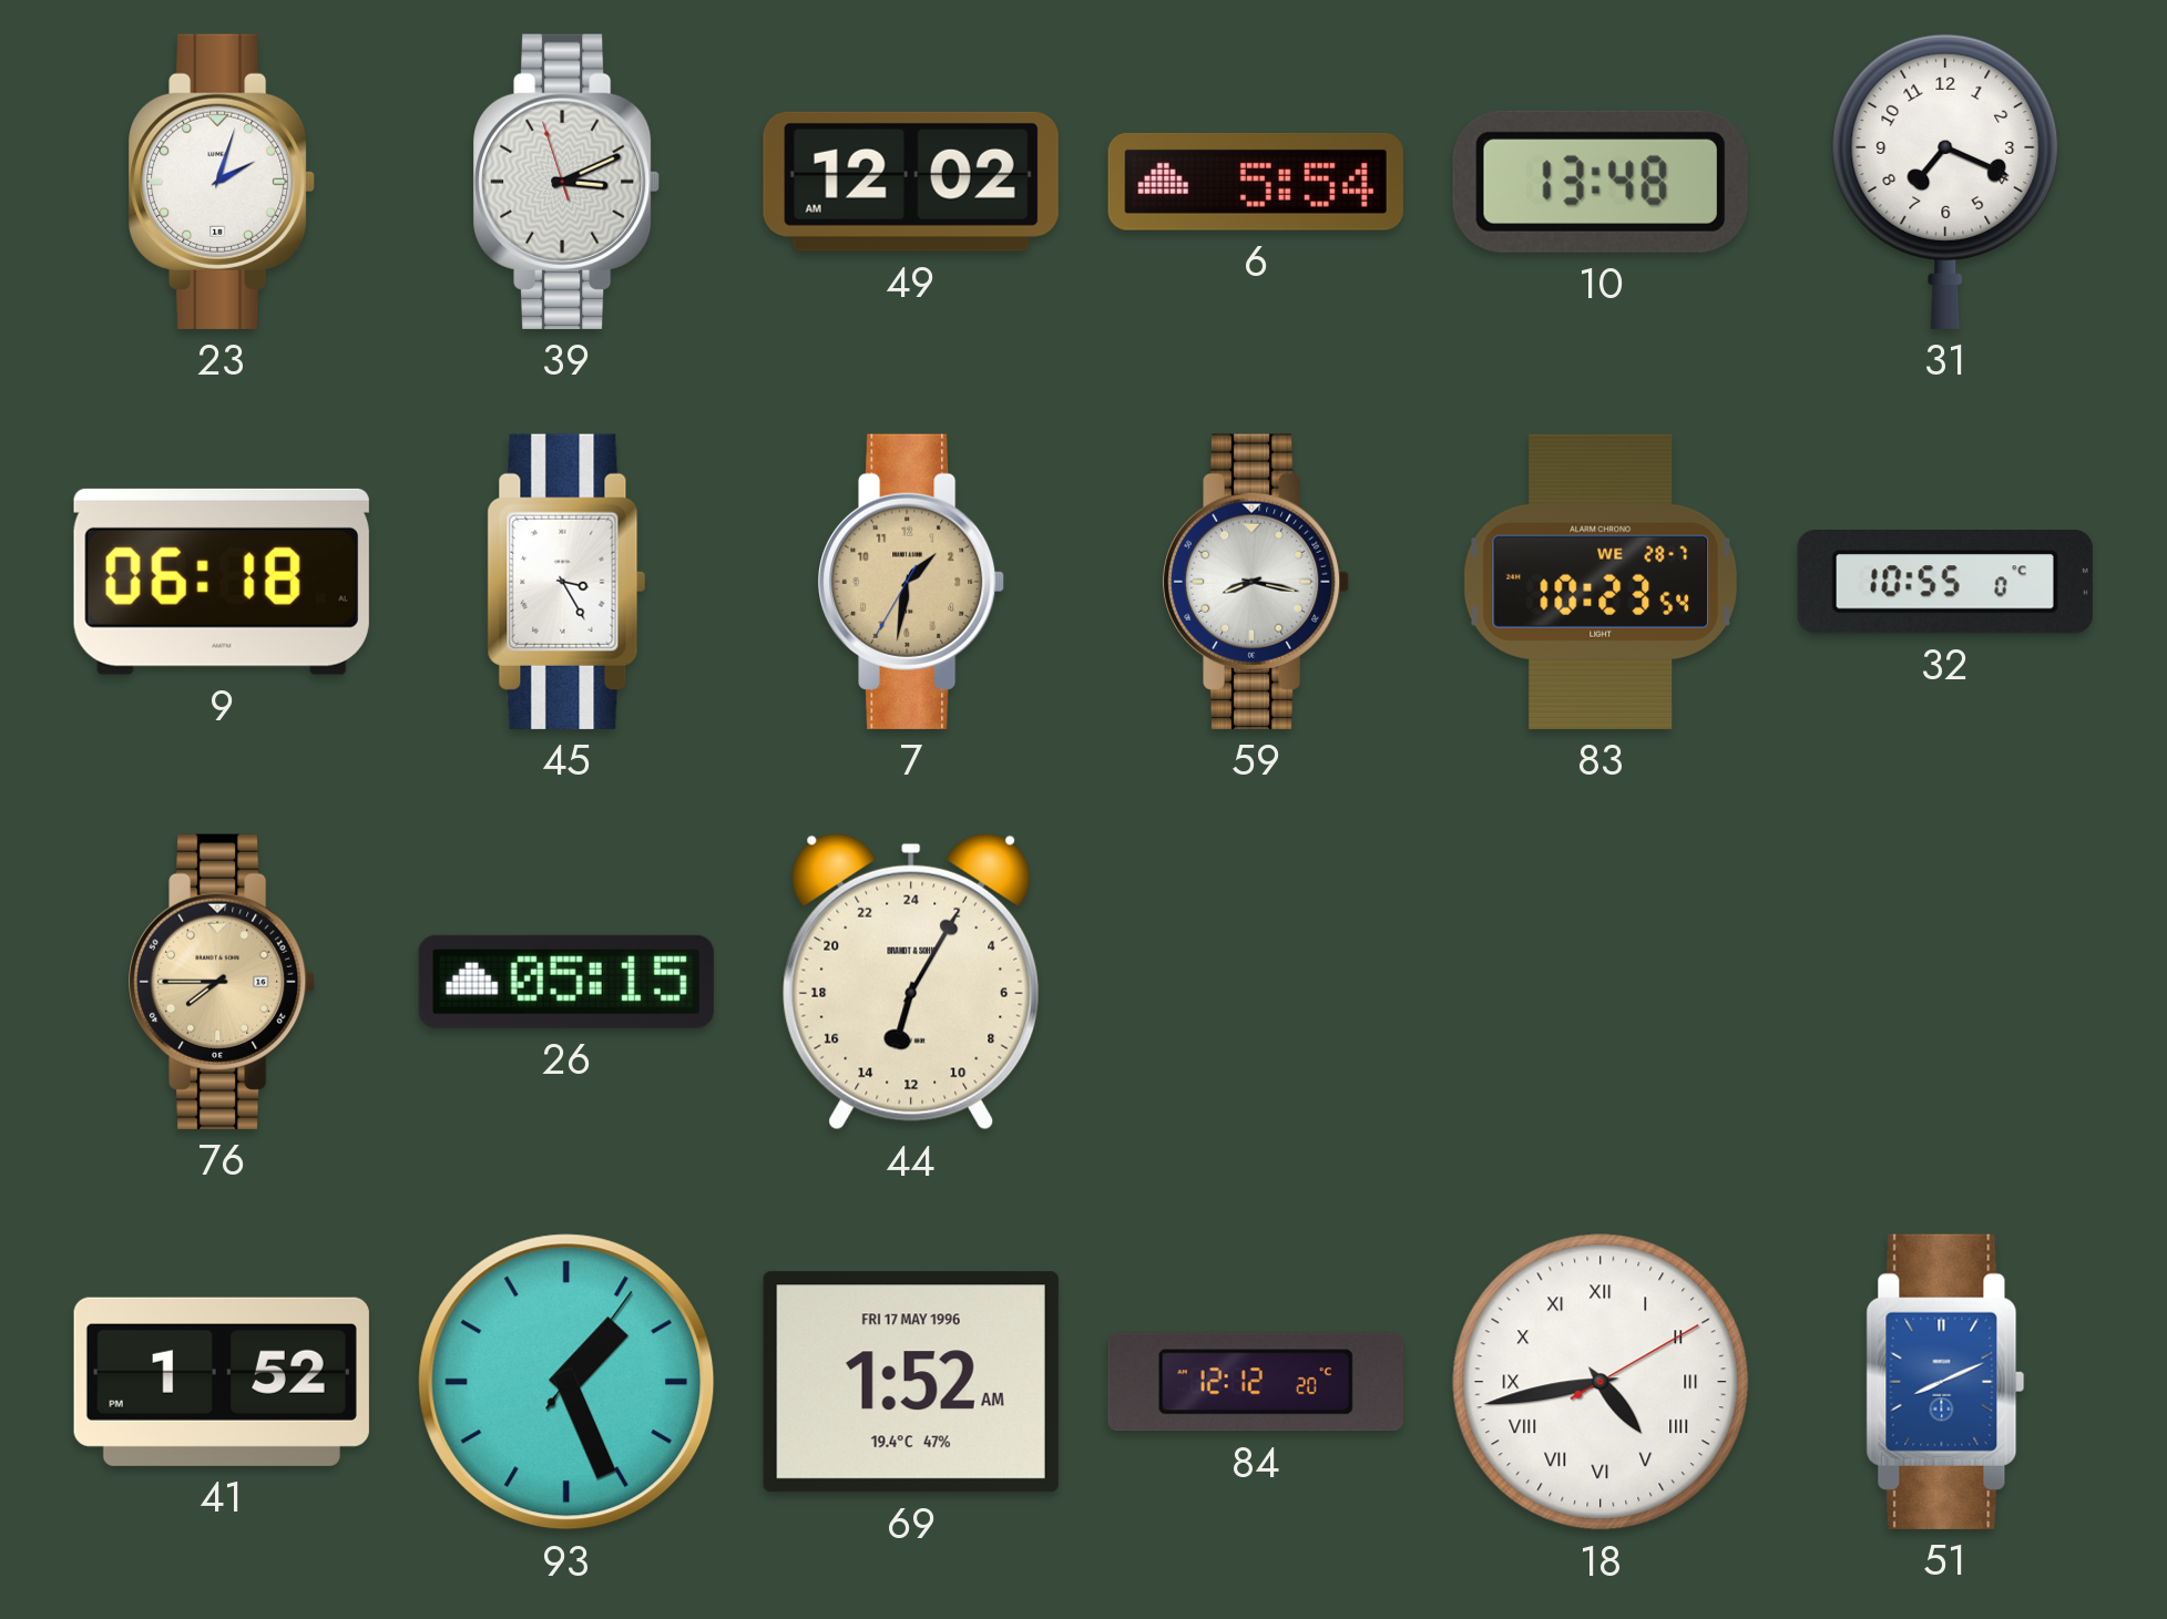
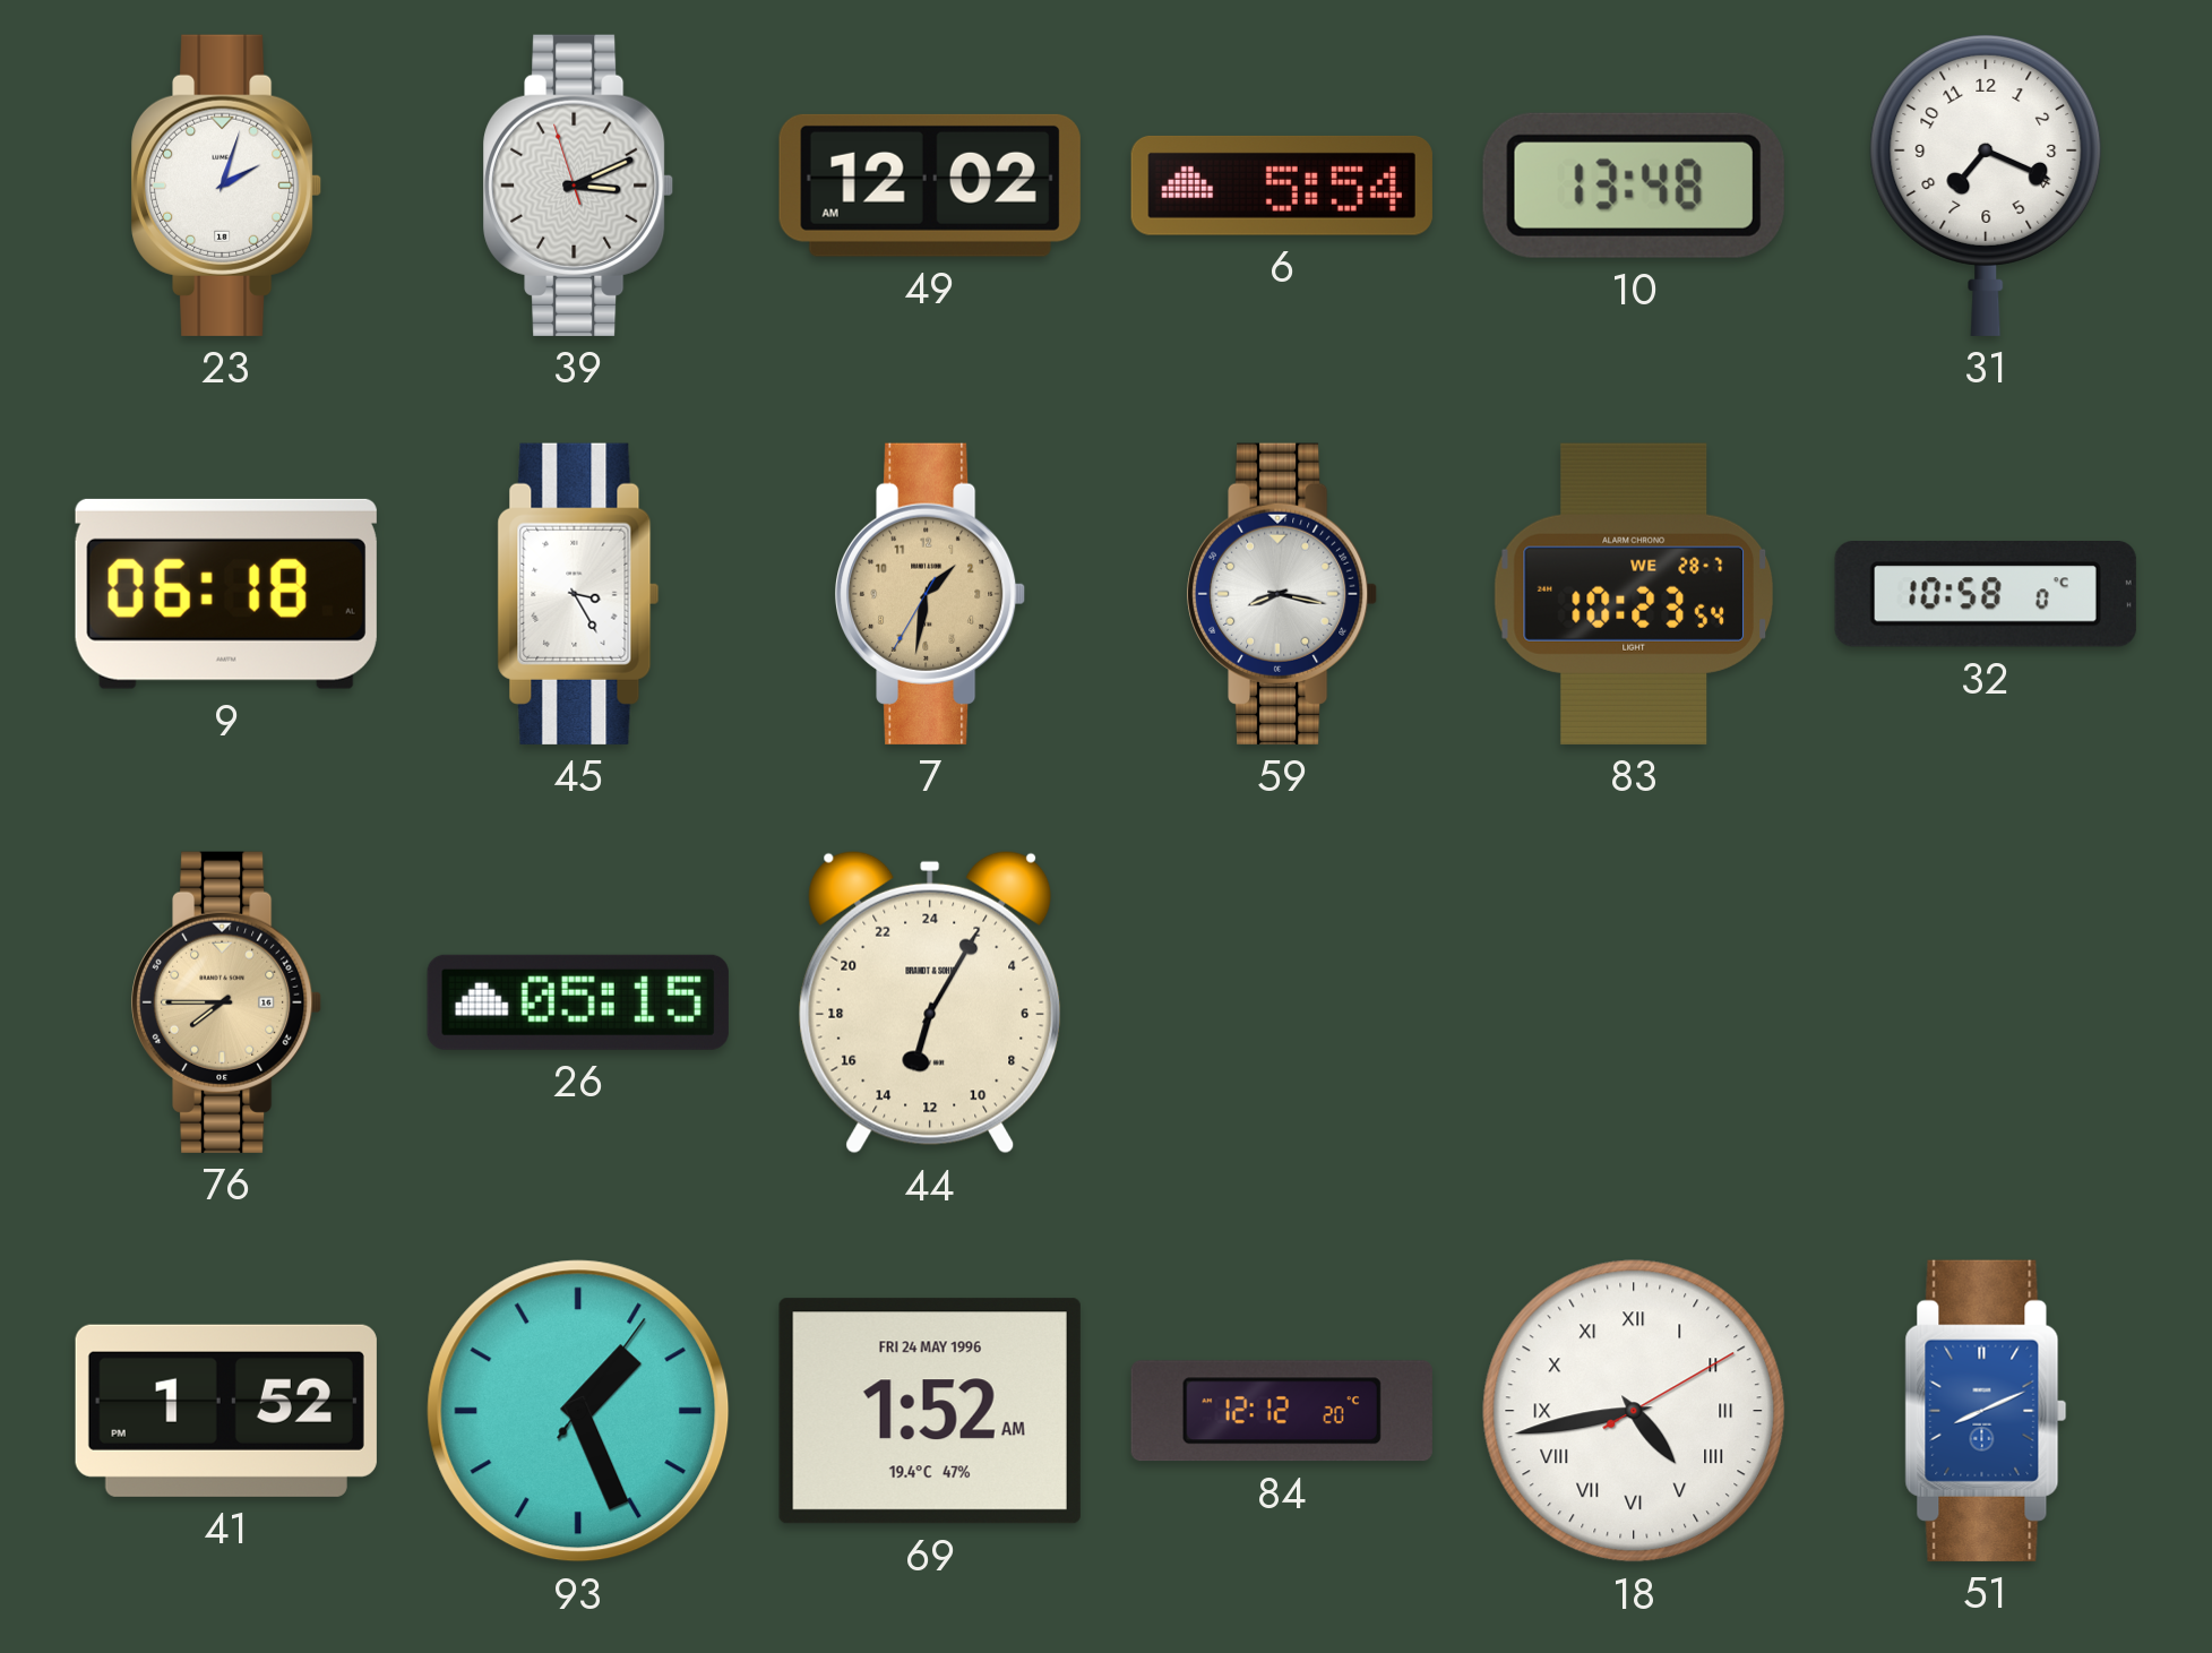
32: 10:55 -> 10:58 (1986, 594)
69 date: FRI 17 MAY 1996 -> FRI 24 MAY 1996 (930, 1411)
